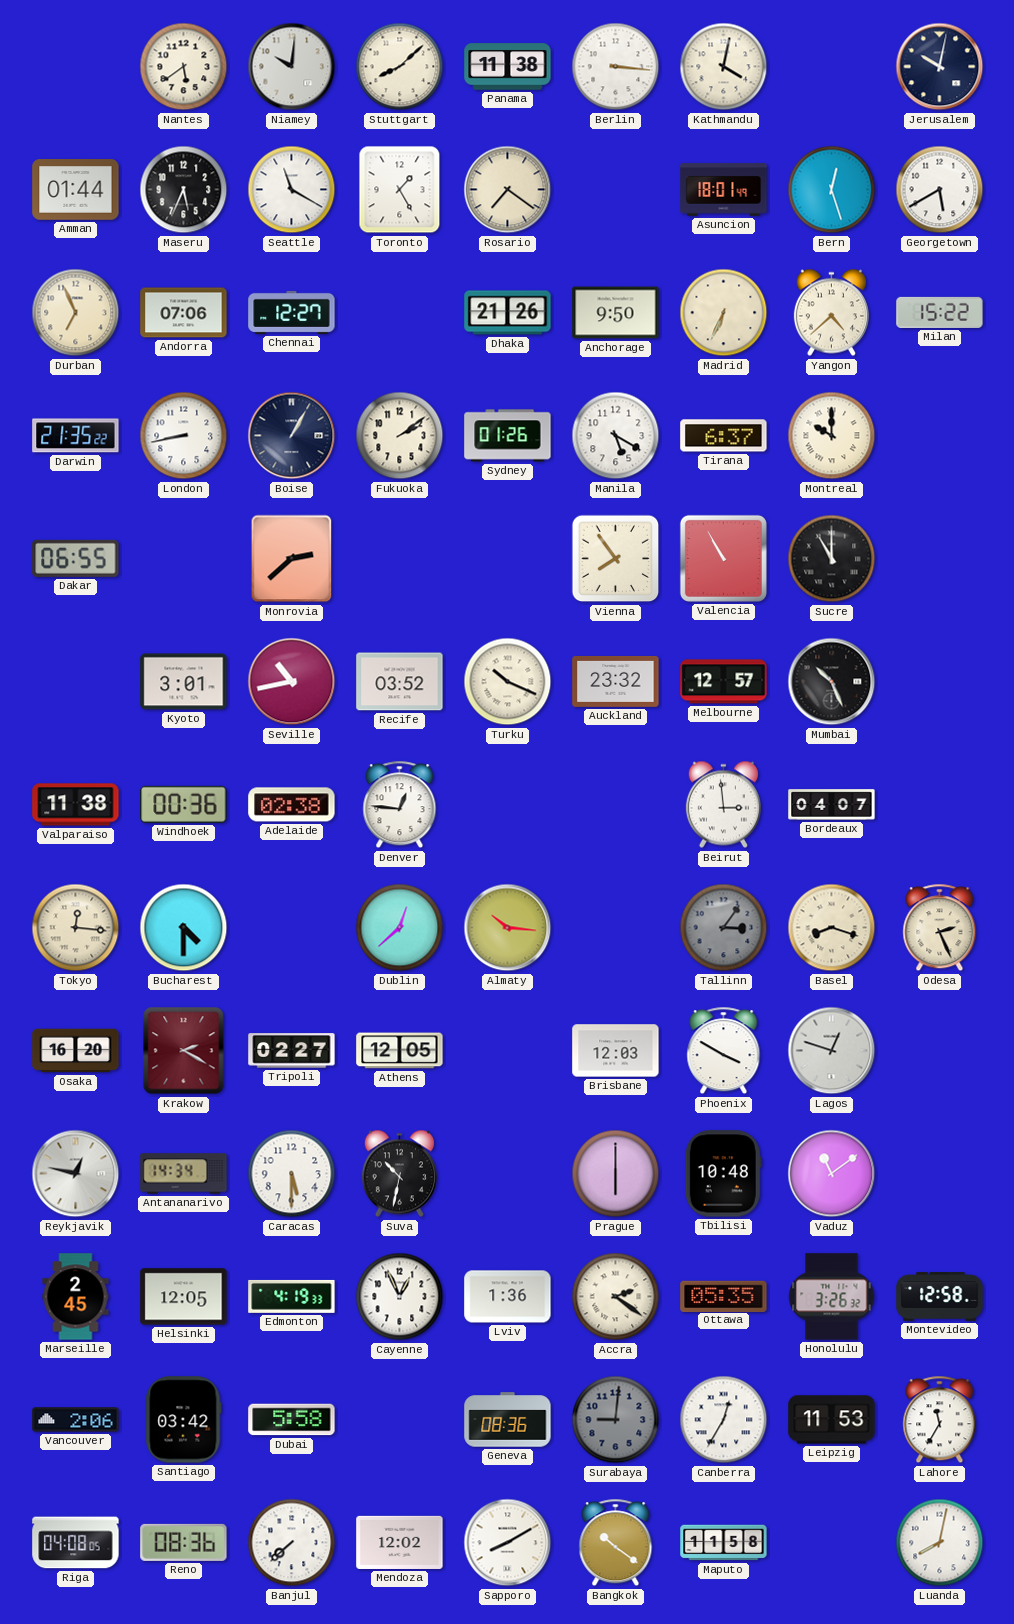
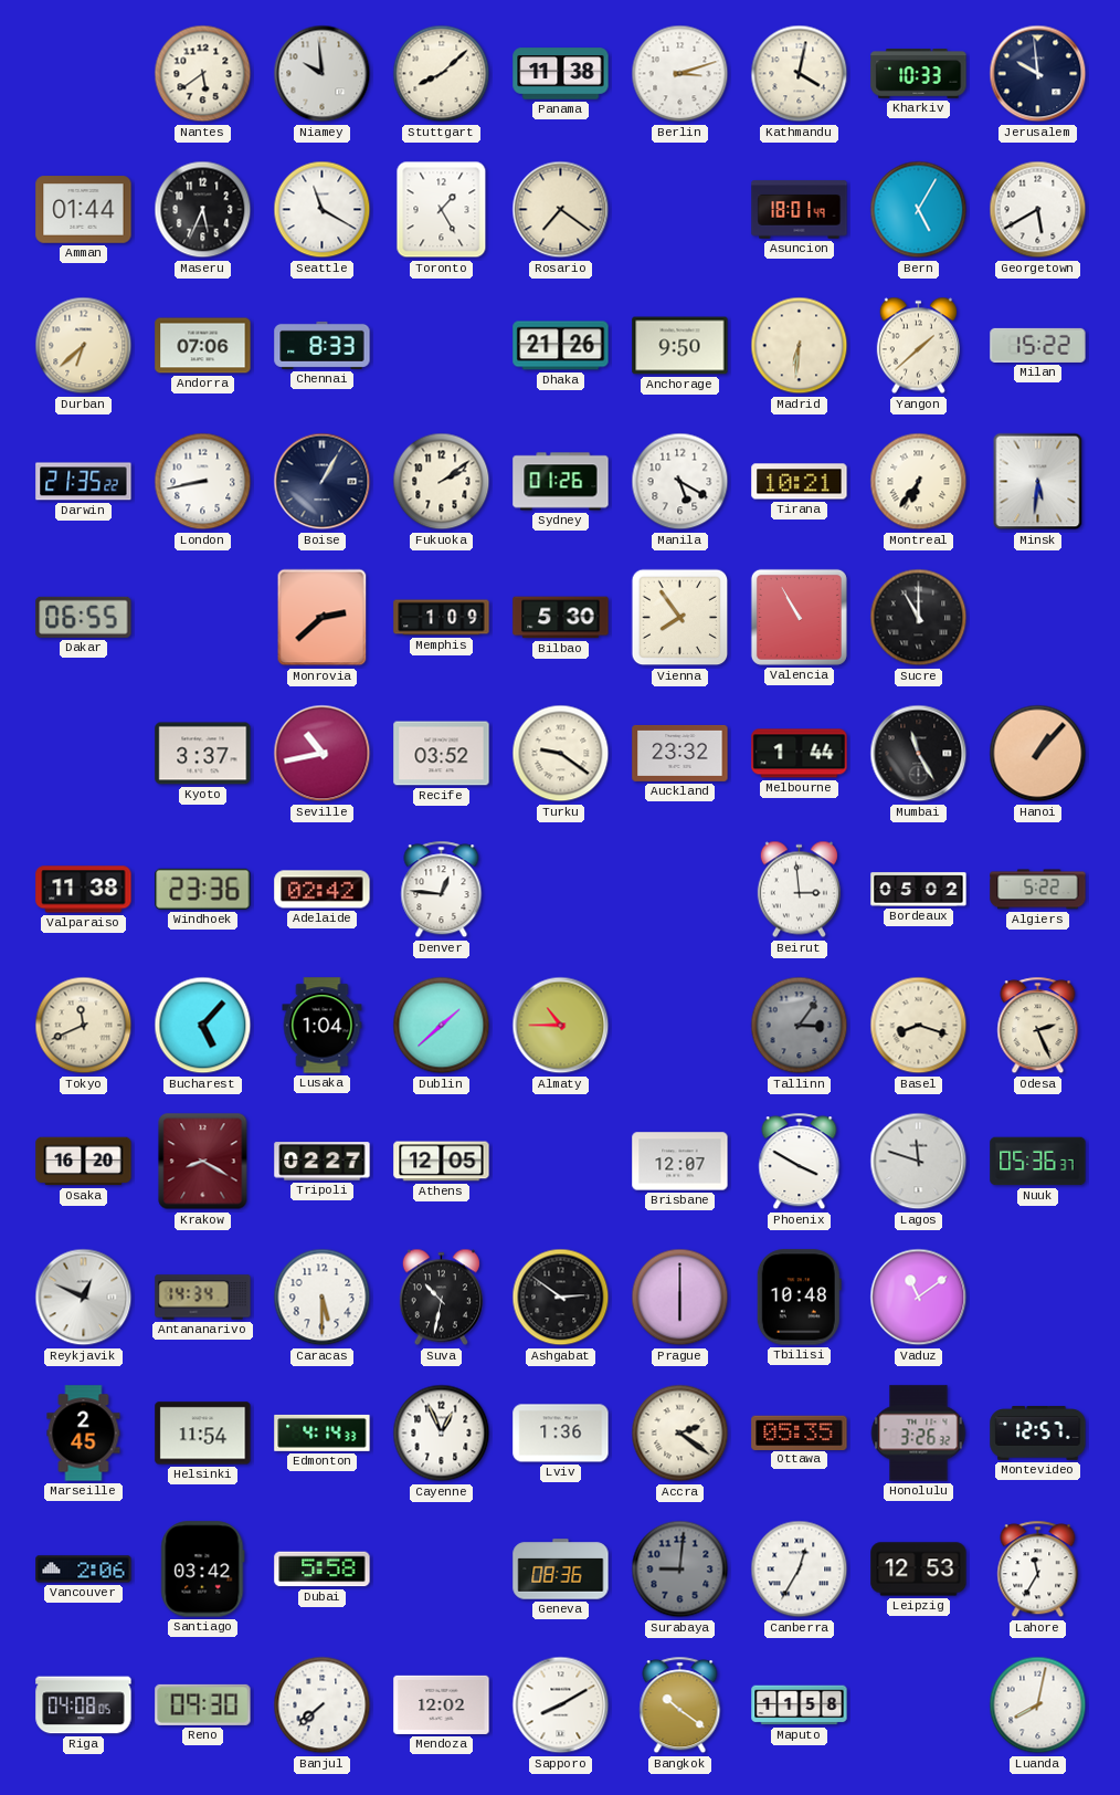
Niamey: 10:01 -> 9:59 (323, 74)
Berlin: 3:16 -> 3:12 (680, 74)
Kharkiv: none -> 10:33 (919, 74)
Jerusalem: 10:02 -> 9:59 (1038, 74)
Bern: 12:27 -> 5:05 (919, 210)
Durban: 6:56 -> 6:38 (84, 346)
Chennai: 12:27 -> 8:33 (323, 345)
Madrid: 6:34 -> 6:31 (800, 346)
Yangon: 4:38 -> 1:38 (918, 346)
Tirana: 6:37 -> 10:21 (800, 482)
Montreal: 10:00 -> 6:36 (919, 482)
Minsk: none -> 5:31 (1038, 482)
Memphis: none -> 1:09 (442, 618)
Bilbao: none -> 5:30 (561, 618)
Kyoto: 3:01 -> 3:37 (203, 754)
Turku: 10:19 -> 9:21 (561, 754)
Melbourne: 12:57 -> 1:44 (800, 754)
Mumbai: 10:26 -> 11:25 (919, 754)
Hanoi: none -> 1:07 (1038, 754)
Windhoek: 00:36 -> 23:36 (203, 889)
Adelaide: 02:38 -> 02:42 (323, 890)
Bordeaux: 04:07 -> 05:02 (919, 890)
Algiers: none -> 5:22 (1038, 890)
Tokyo: 12:16 -> 11:41 (84, 1026)
Bucharest: 4:30 -> 5:07 (203, 1026)
Lusaka: none -> 1:04 (323, 1026)
Dublin: 12:38 -> 1:38 (442, 1026)
Almaty: 10:16 -> 10:45 (561, 1026)
Krakow: 2:20 -> 8:20 (203, 1162)
Brisbane: 12:03 -> 12:07 (680, 1162)
Lagos: 12:48 -> 11:48 (919, 1162)
Nuuk: none -> 05:36 (1038, 1162)
Reykjavik: 12:47 -> 12:49 (84, 1298)
Ashgabat: none -> 2:51 (561, 1298)
Helsinki: 12:05 -> 11:54 (203, 1434)
Edmonton: 4:19 -> 4:14 (323, 1432)
Montevideo: 12:58 -> 12:57 (1038, 1434)
Leipzig: 11:53 -> 12:53 (919, 1570)
Reno: 08:36 -> 09:30 (203, 1704)
